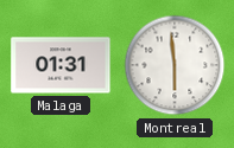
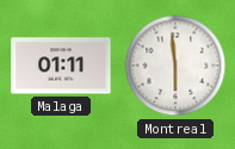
Malaga: 01:31 -> 01:11 (61, 66)
